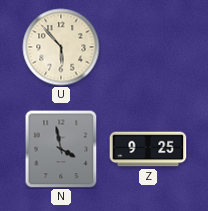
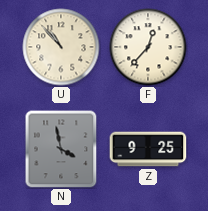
U: 5:53 -> 10:53 (61, 47)
F: none -> 12:37 (148, 47)
